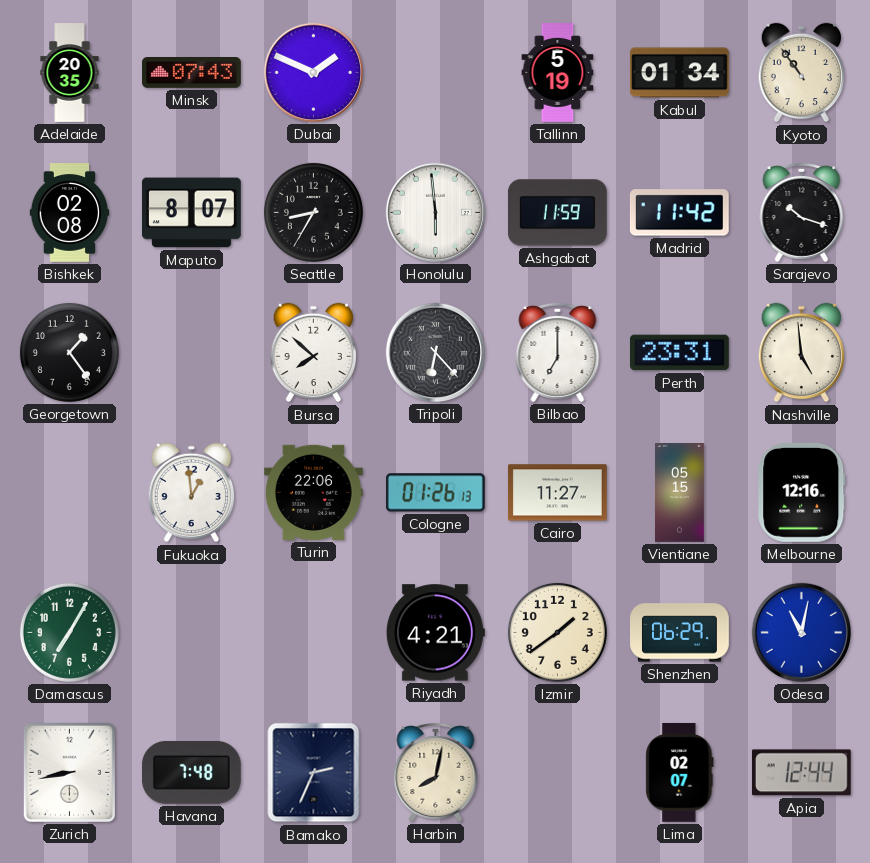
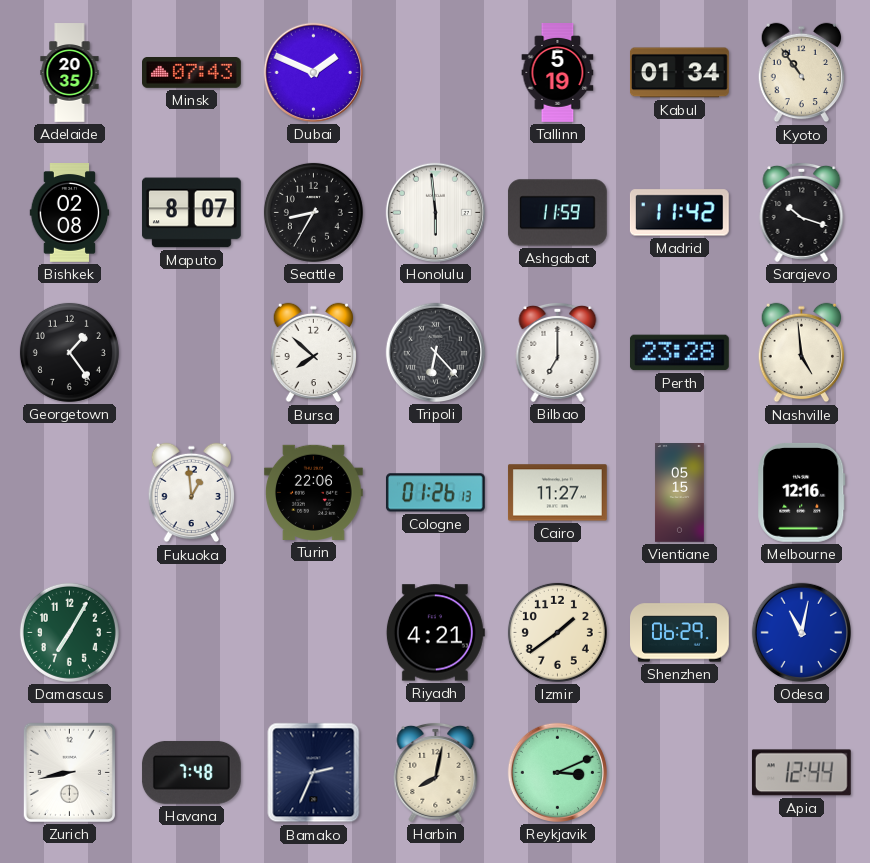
Perth: 23:31 -> 23:28 (679, 353)
Reykjavik: none -> 3:11 (557, 772)
Lima: 02:07 -> none (680, 772)
